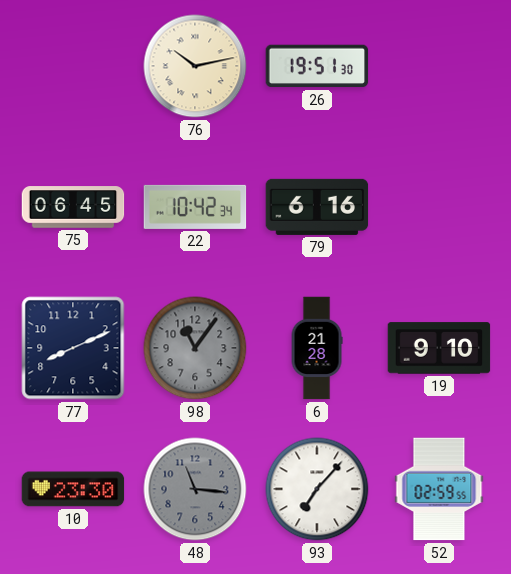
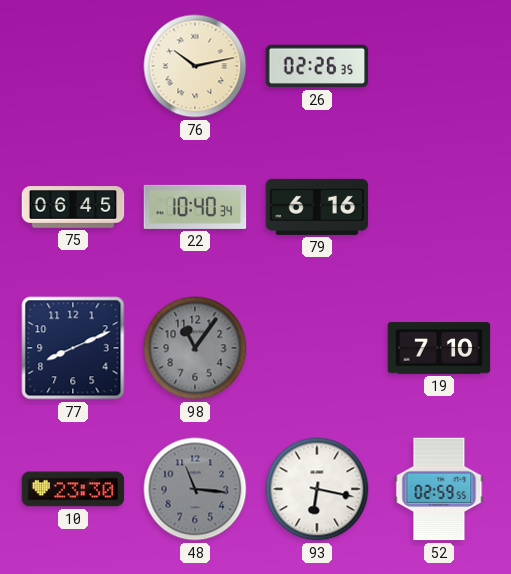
26: 19:51 -> 02:26 (317, 66)
22: 10:42 -> 10:40 (195, 207)
6: 21:28 -> none (317, 348)
19: 9:10 -> 7:10 (439, 348)
93: 7:07 -> 6:17 (317, 489)
